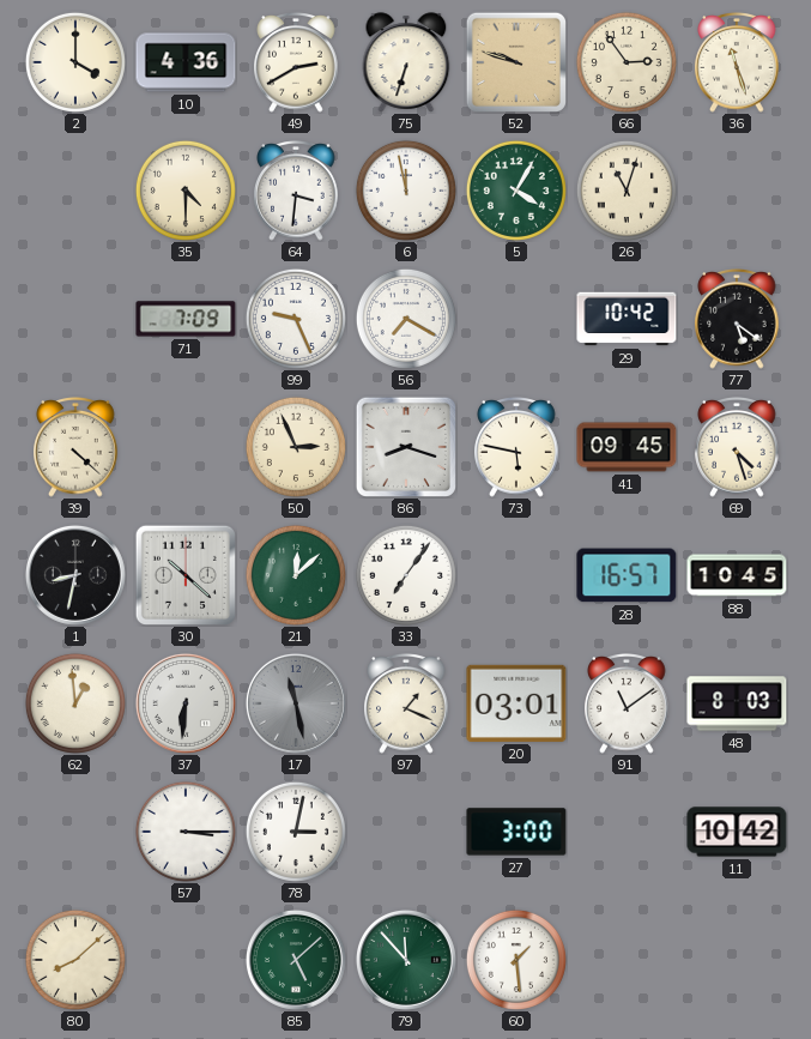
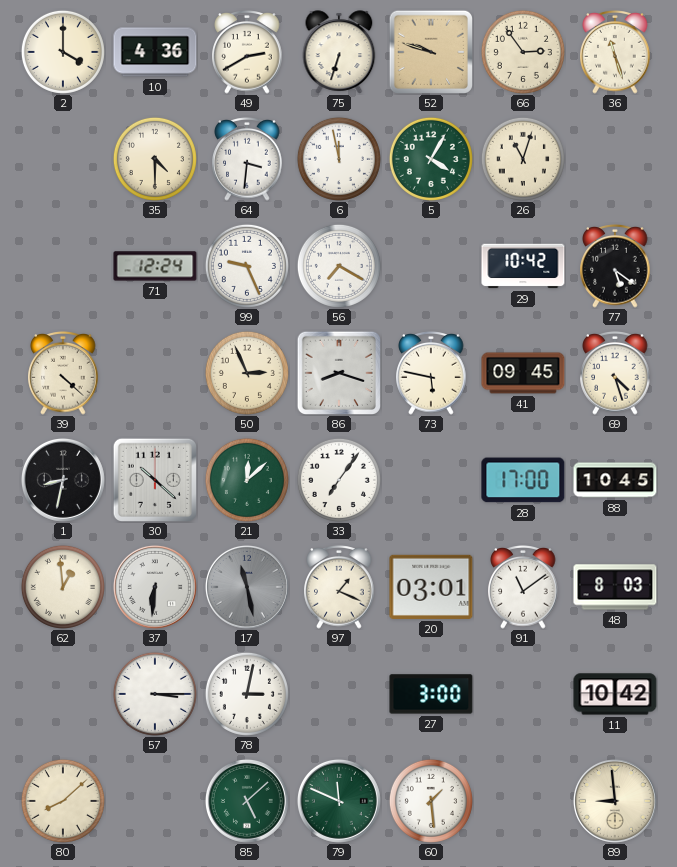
71: 7:09 -> 12:24 (155, 266)
28: 16:57 -> 17:00 (523, 480)
79: 11:53 -> 11:49 (339, 801)
89: none -> 8:59 (615, 801)
